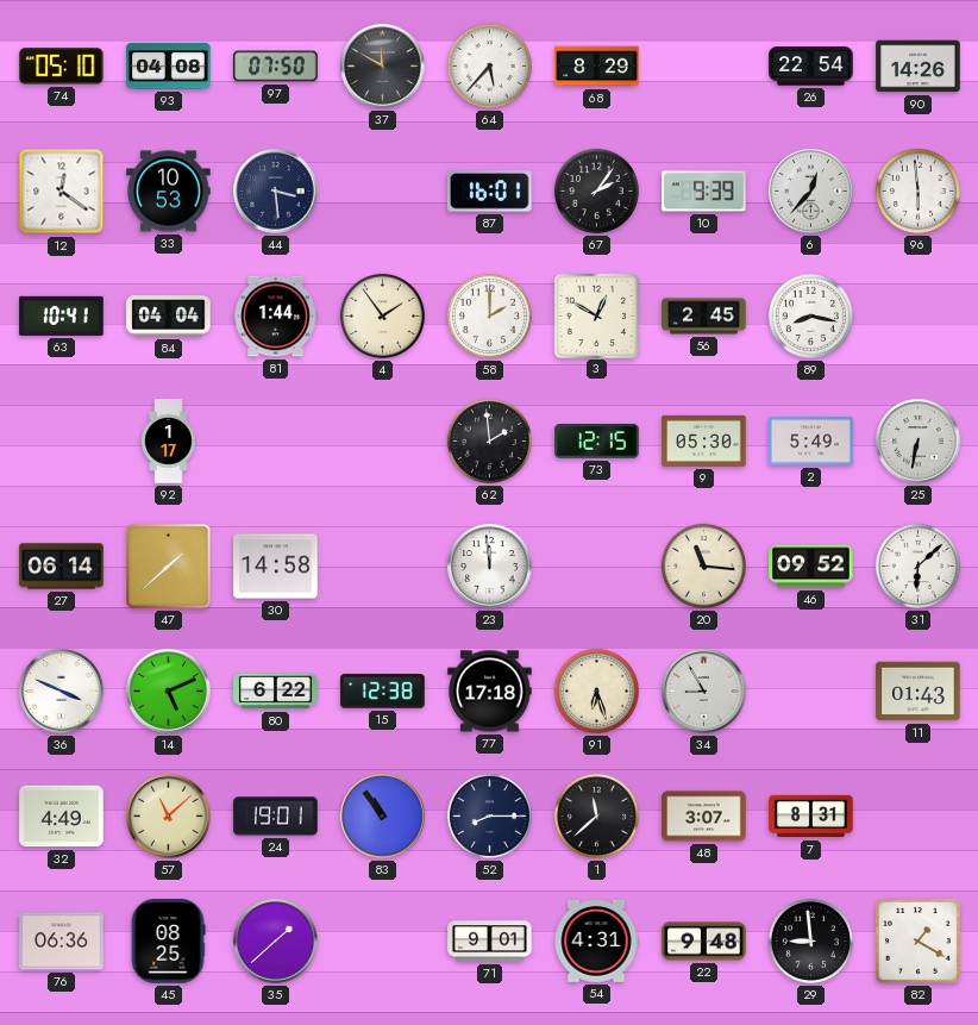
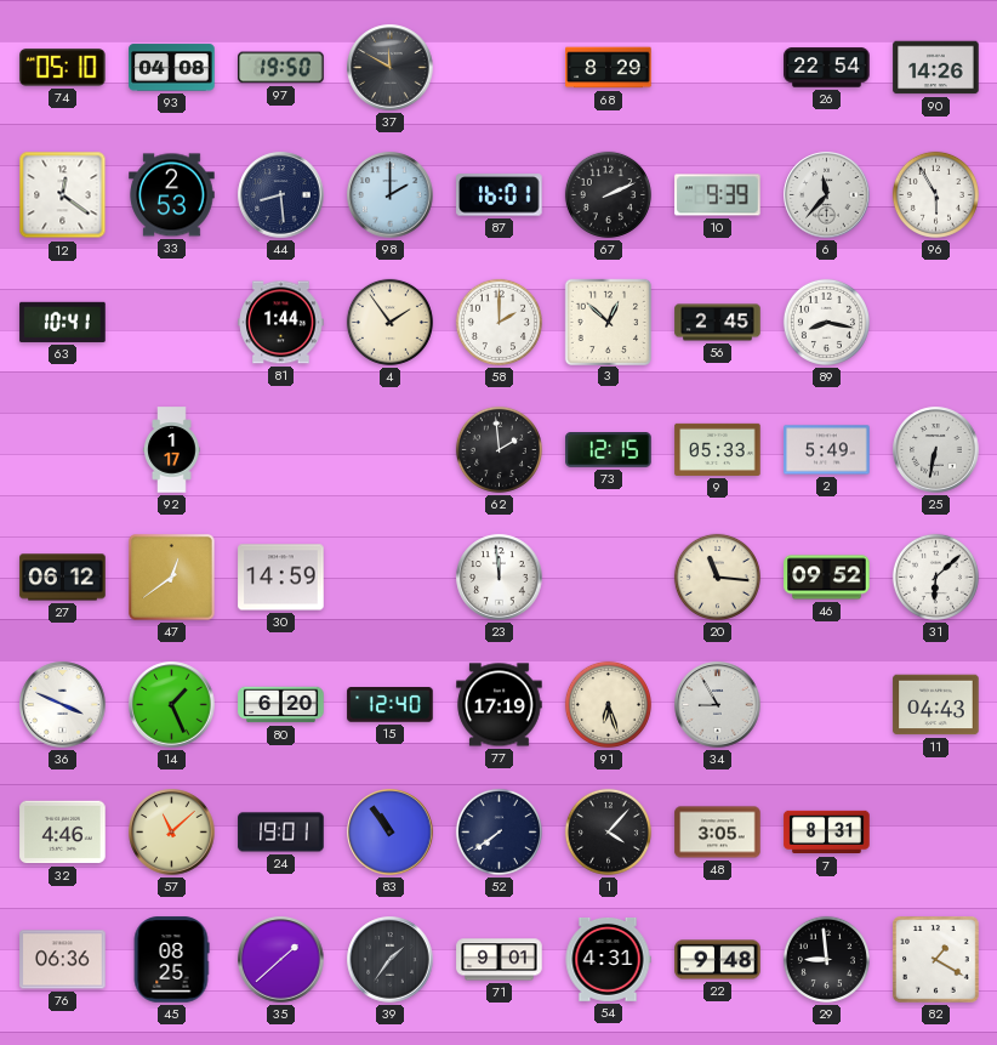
97: 07:50 -> 19:50 (281, 68)
64: 5:37 -> none (489, 65)
33: 10:53 -> 2:53 (172, 195)
44: 3:29 -> 8:29 (281, 195)
98: none -> 2:00 (391, 195)
67: 2:06 -> 2:11 (608, 194)
6: 12:37 -> 11:37 (827, 195)
96: 5:59 -> 5:55 (935, 194)
84: 04:04 -> none (169, 317)
3: 12:50 -> 12:52 (608, 322)
9: 05:30 -> 05:33 (718, 449)
27: 06:14 -> 06:12 (63, 578)
47: 1:38 -> 12:39 (172, 578)
30: 14:58 -> 14:59 (281, 578)
14: 5:11 -> 1:26 (172, 705)
80: 6:22 -> 6:20 (281, 705)
15: 12:38 -> 12:40 (391, 705)
77: 17:18 -> 17:19 (500, 705)
11: 01:43 -> 04:43 (936, 705)
32: 4:49 -> 4:46 (63, 833)
52: 8:15 -> 7:39 (498, 831)
1: 11:38 -> 4:07 (608, 831)
48: 3:07 -> 3:05 (718, 833)
39: none -> 1:36 (391, 960)
